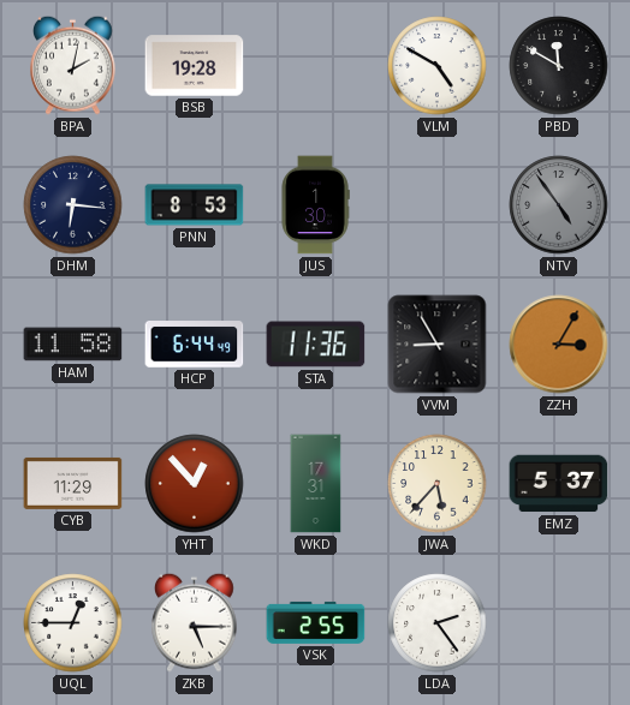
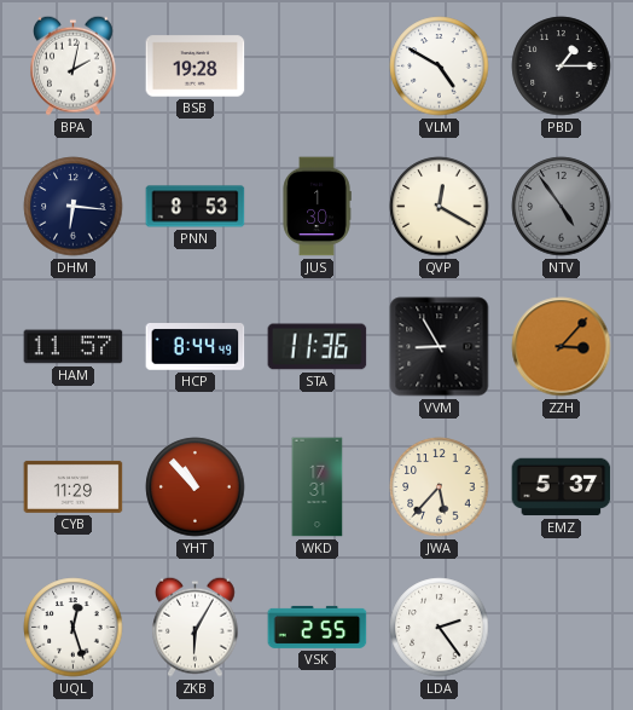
PBD: 11:50 -> 1:15 (562, 67)
QVP: none -> 12:20 (440, 207)
HAM: 11:58 -> 11:57 (74, 347)
HCP: 6:44 -> 8:44 (196, 347)
ZZH: 3:05 -> 3:07 (562, 347)
YHT: 12:53 -> 10:53 (196, 487)
UQL: 12:45 -> 12:27 (74, 628)
ZKB: 5:15 -> 6:05 (196, 627)
